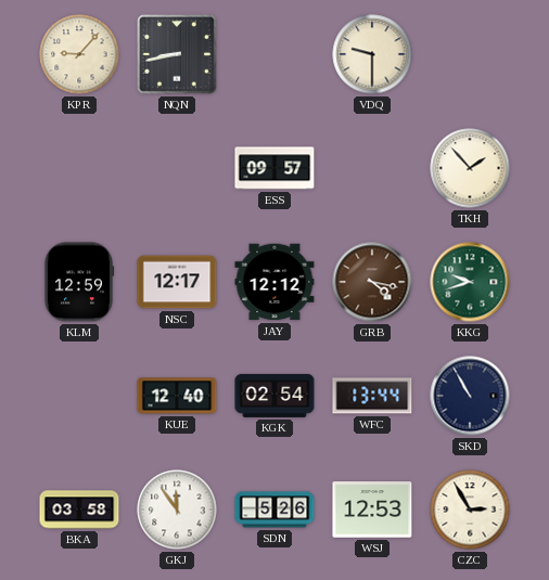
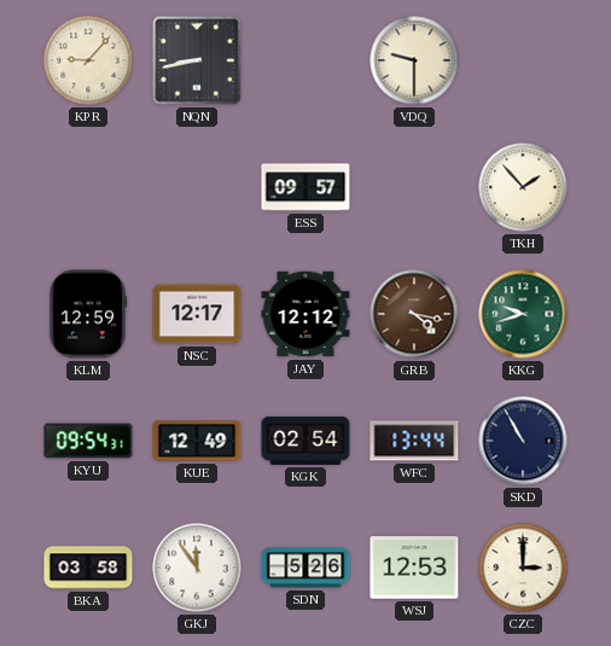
KYU: none -> 09:54 (88, 441)
KUE: 12:40 -> 12:49 (197, 441)
CZC: 2:55 -> 3:00 (523, 568)
